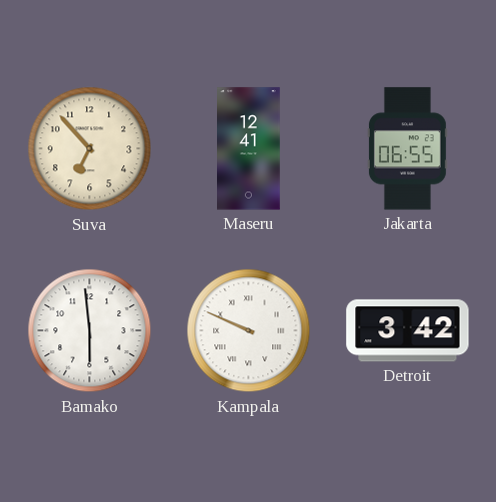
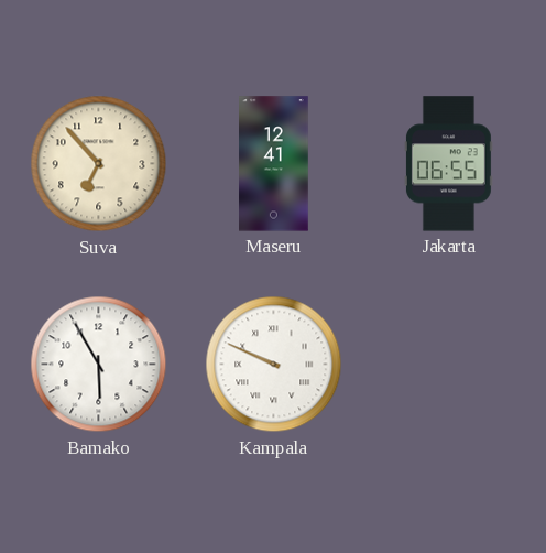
Bamako: 5:59 -> 5:55 (99, 365)
Detroit: 3:42 -> none (408, 331)
